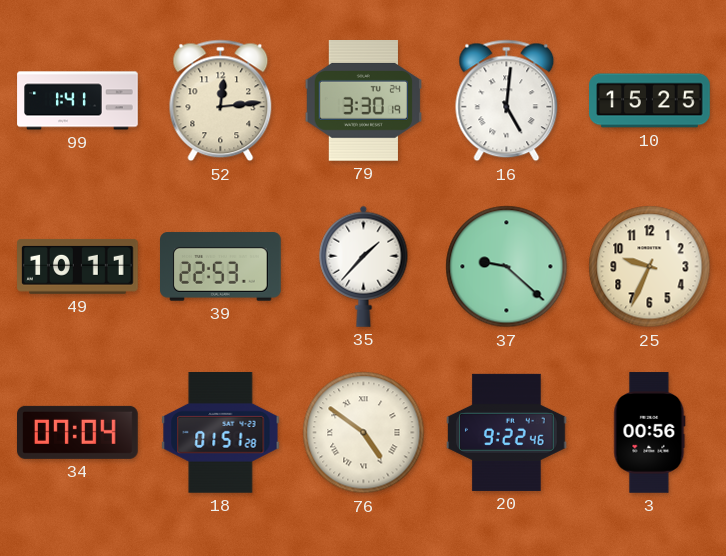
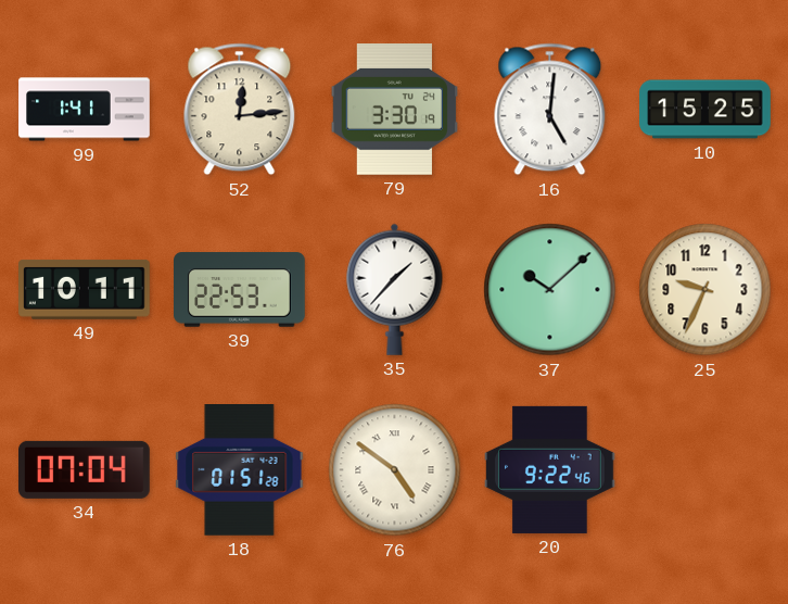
37: 9:22 -> 10:08 (550, 290)
3: 00:56 -> none (650, 433)
